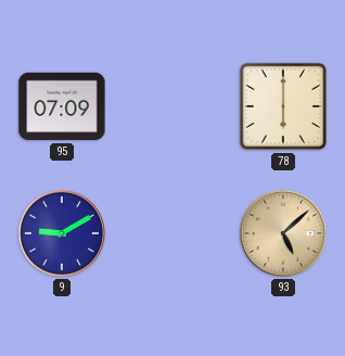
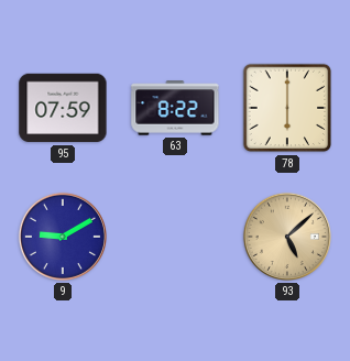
95: 07:09 -> 07:59 (63, 108)
63: none -> 8:22 (175, 108)
